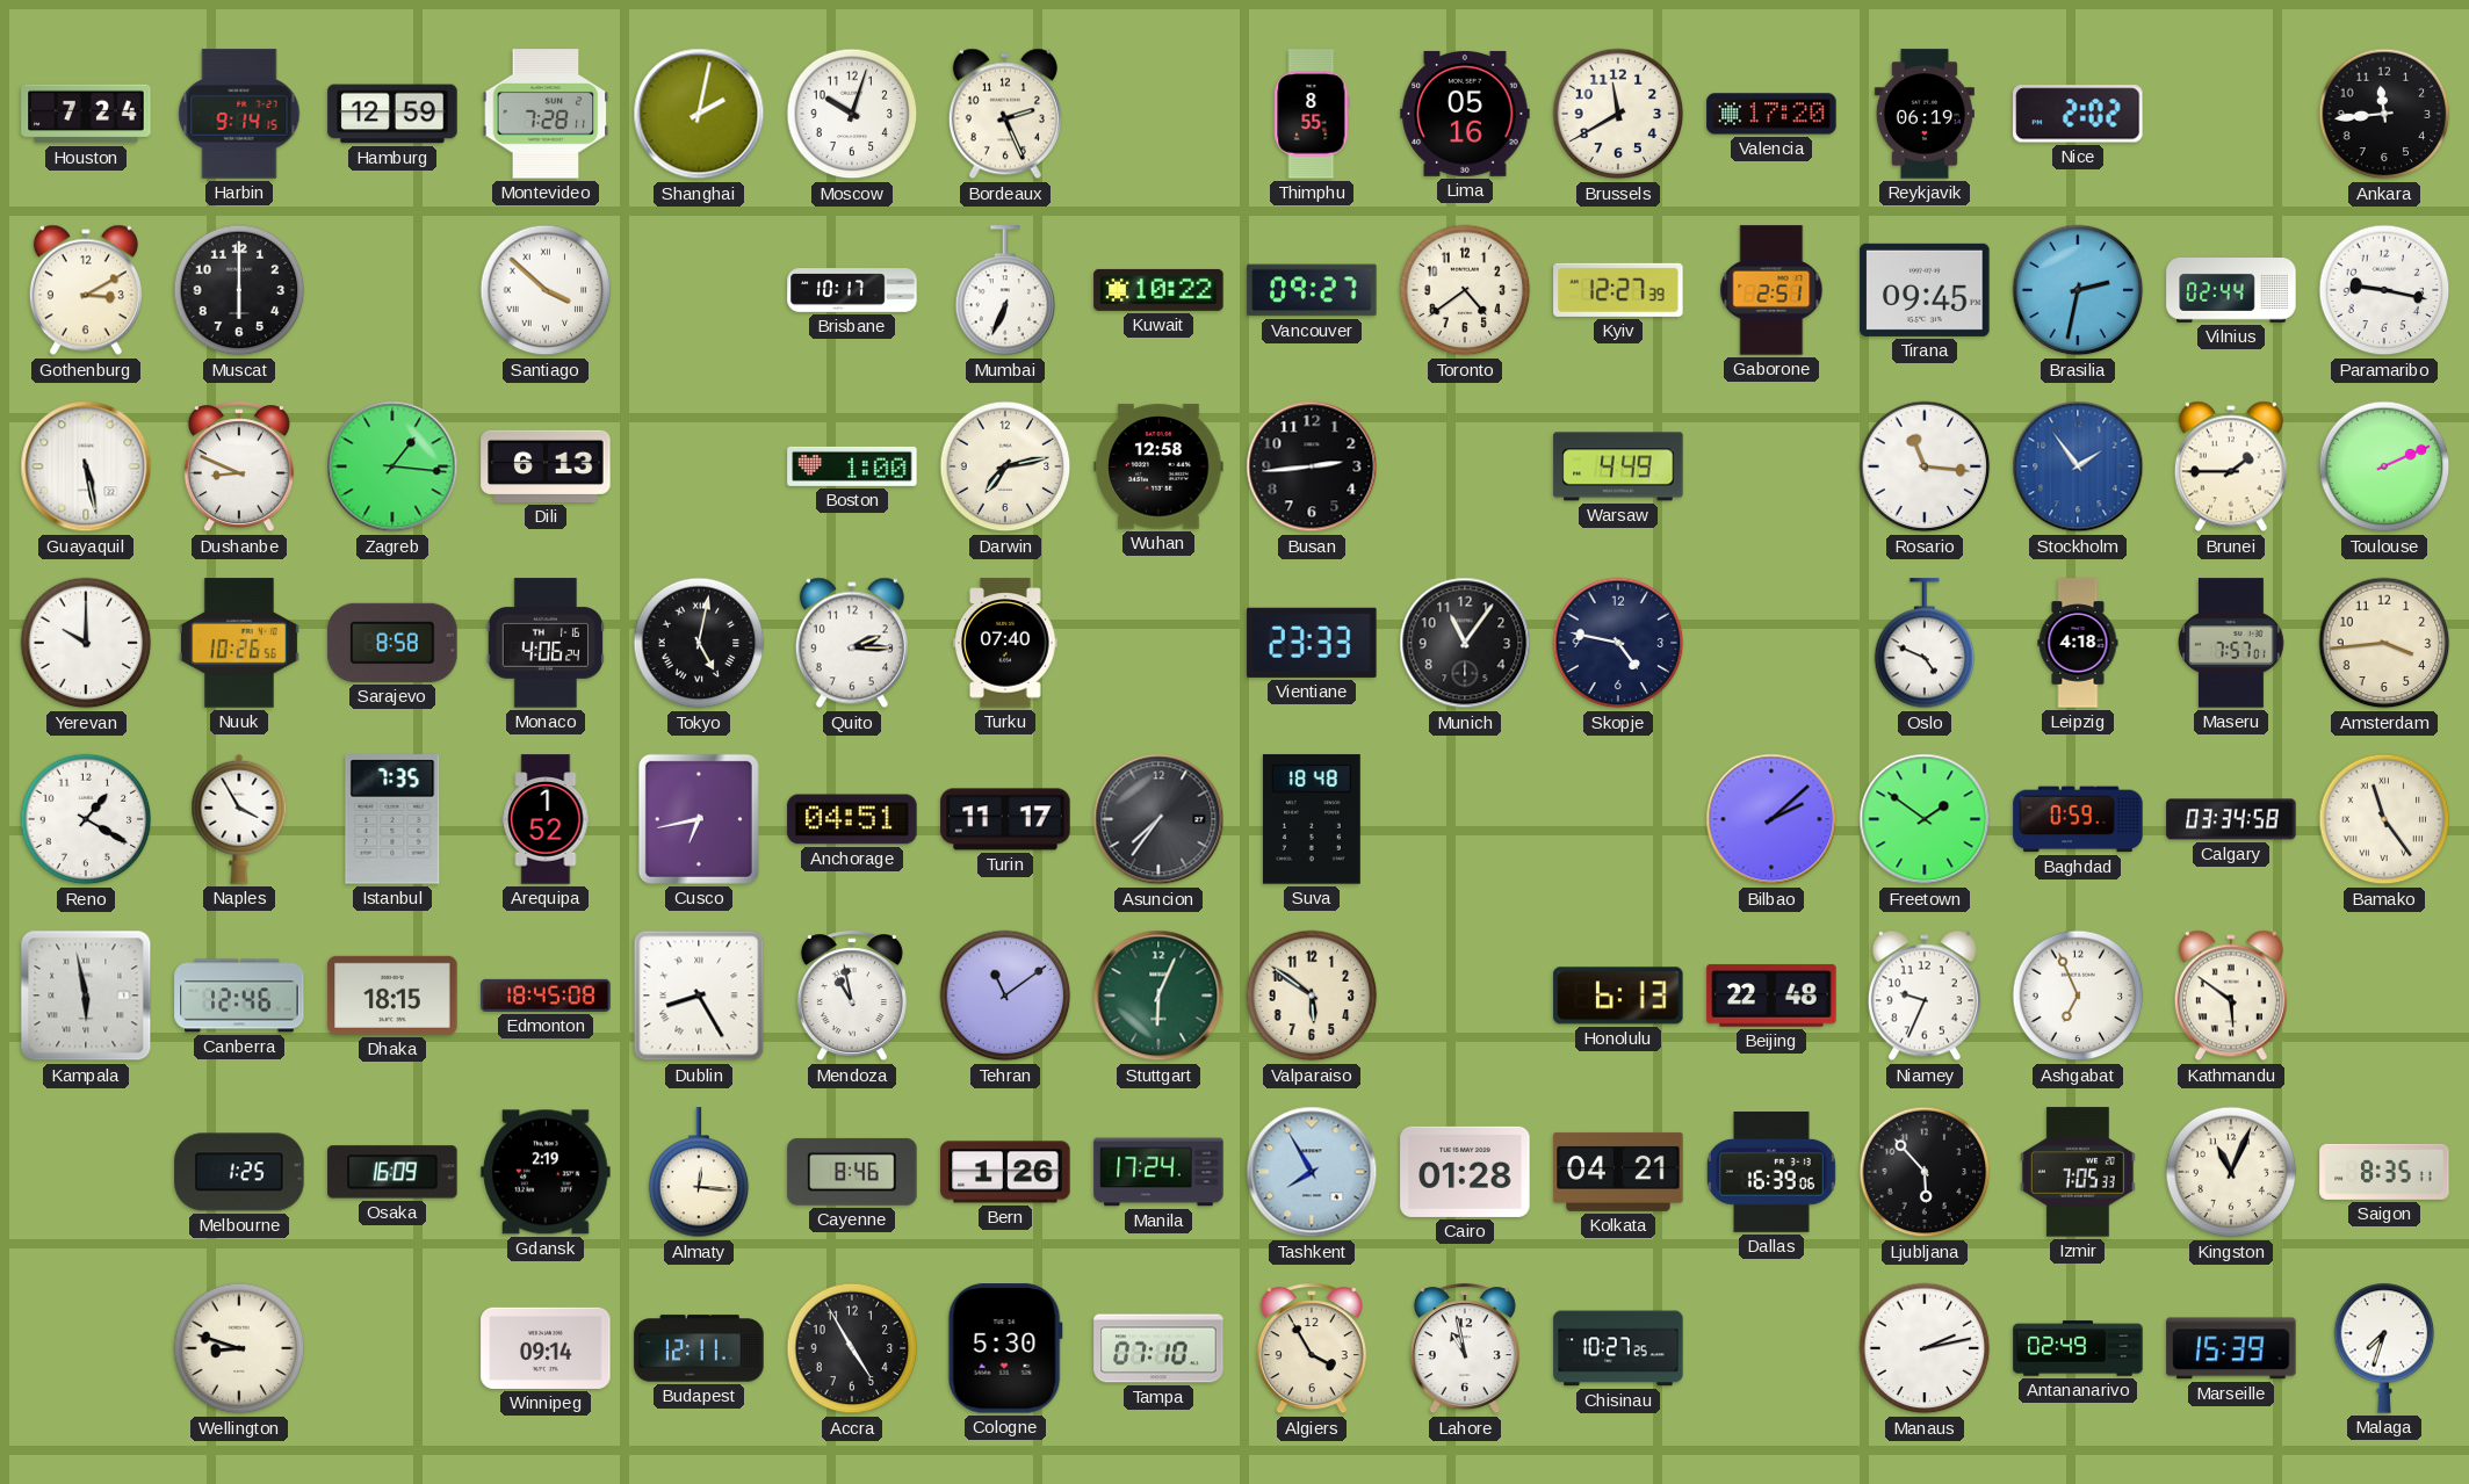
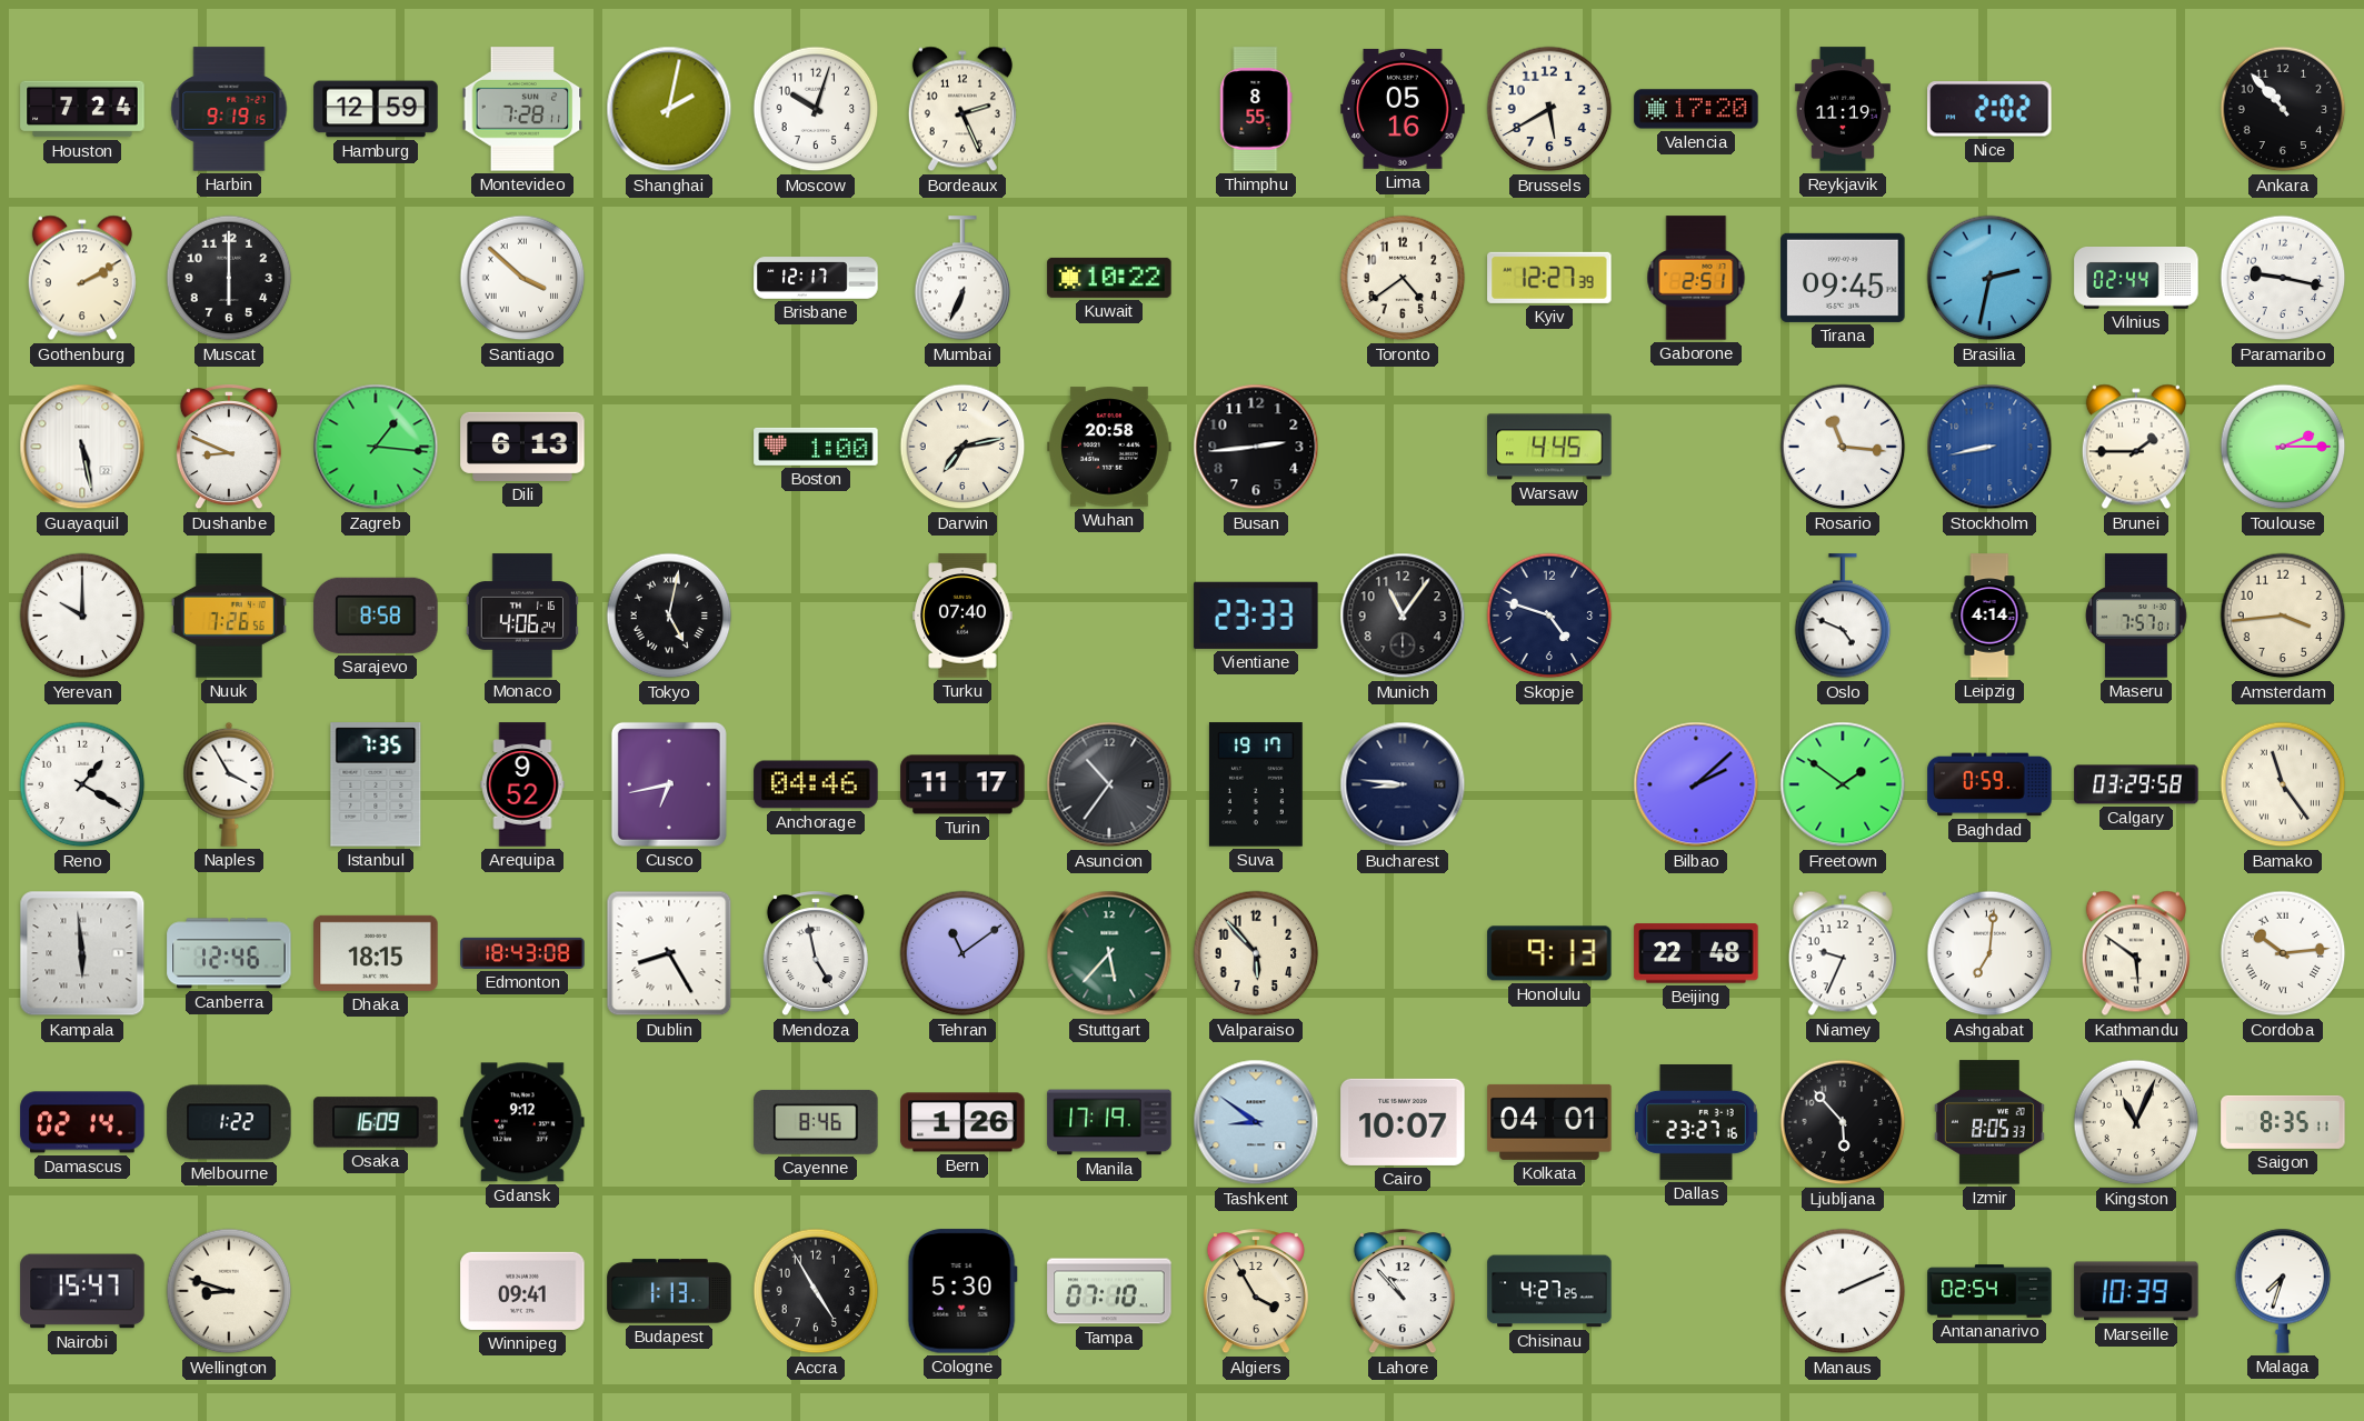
Harbin: 9:14 -> 9:19 (229, 109)
Brussels: 11:40 -> 5:40 (1549, 109)
Reykjavik: 06:19 -> 11:19 (1843, 109)
Ankara: 11:44 -> 10:53 (2283, 109)
Gothenburg: 3:10 -> 2:10 (82, 278)
Brisbane: 10:17 -> 12:17 (816, 278)
Vancouver: 09:27 -> none (1312, 290)
Wuhan: 12:58 -> 20:58 (1109, 447)
Warsaw: 4:49 -> 4:45 (1549, 447)
Stockholm: 1:54 -> 8:43 (1989, 447)
Toulouse: 2:11 -> 2:15 (2283, 447)
Nuuk: 10:26 -> 7:26 (229, 616)
Quito: 2:15 -> none (852, 643)
Skopje: 4:47 -> 4:48 (1549, 616)
Leipzig: 4:18 -> 4:14 (1989, 616)
Arequipa: 1:52 -> 9:52 (522, 784)
Anchorage: 04:51 -> 04:46 (816, 784)
Asuncion: 7:36 -> 10:36 (1109, 784)
Suva: 18:48 -> 19:17 (1256, 784)
Bucharest: none -> 8:46 (1403, 784)
Calgary: 03:34 -> 03:29 (2136, 784)
Kampala: 5:58 -> 5:59 (82, 953)
Edmonton: 18:45 -> 18:43 (522, 953)
Mendoza: 10:58 -> 4:58 (816, 954)
Stuttgart: 6:04 -> 5:37 (1109, 953)
Valparaiso: 5:51 -> 5:53 (1256, 953)
Honolulu: 6:13 -> 9:13 (1549, 953)
Ashgabat: 6:56 -> 7:01 (1989, 953)
Cordoba: none -> 10:14 (2283, 953)
Damascus: none -> 02:14 (82, 1122)
Melbourne: 1:25 -> 1:22 (229, 1122)
Gdansk: 2:19 -> 9:12 (522, 1122)
Almaty: 12:16 -> none (699, 1173)
Manila: 17:24 -> 17:19 (1109, 1122)
Tashkent: 7:55 -> 8:51 (1256, 1122)
Cairo: 01:28 -> 10:07 (1403, 1122)
Kolkata: 04:21 -> 04:01 (1549, 1122)
Dallas: 16:39 -> 23:27 (1696, 1123)
Izmir: 7:05 -> 8:05 (1989, 1122)
Nairobi: none -> 15:47 (82, 1291)
Winnipeg: 09:14 -> 09:41 (522, 1291)
Budapest: 12:11 -> 1:13 (669, 1291)
Lahore: 10:58 -> 10:53 (1403, 1292)
Chisinau: 10:27 -> 4:27 (1549, 1291)
Manaus: 2:13 -> 2:11 (1843, 1291)
Antananarivo: 02:49 -> 02:54 (1989, 1291)
Marseille: 15:39 -> 10:39 (2136, 1291)
